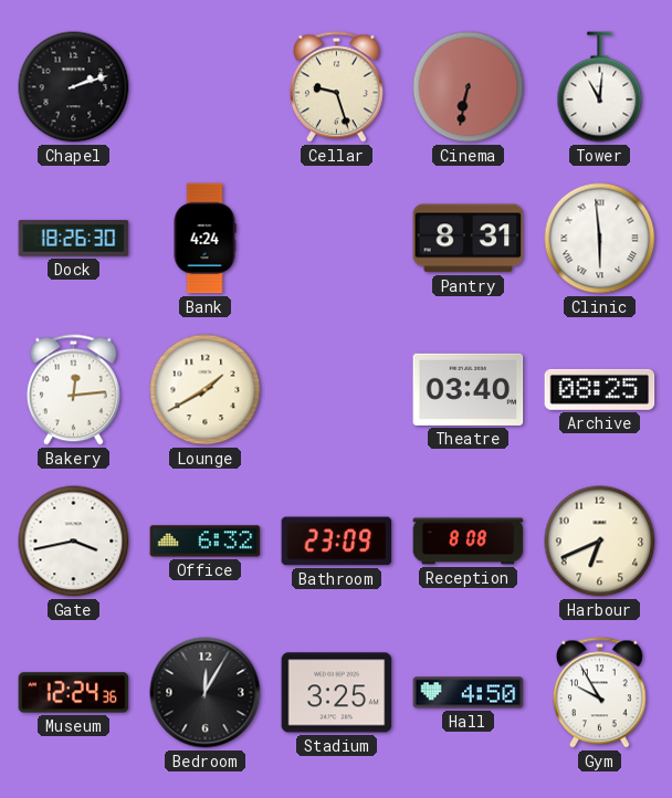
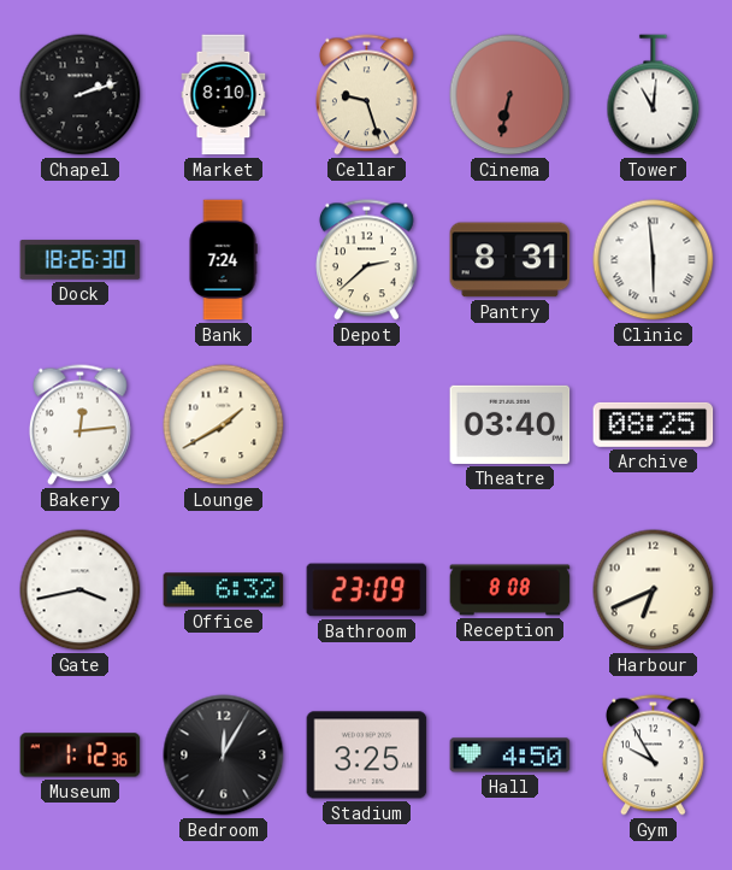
Market: none -> 8:10 (224, 95)
Bank: 4:24 -> 7:24 (223, 260)
Depot: none -> 2:38 (367, 260)
Museum: 12:24 -> 1:12 (81, 756)
